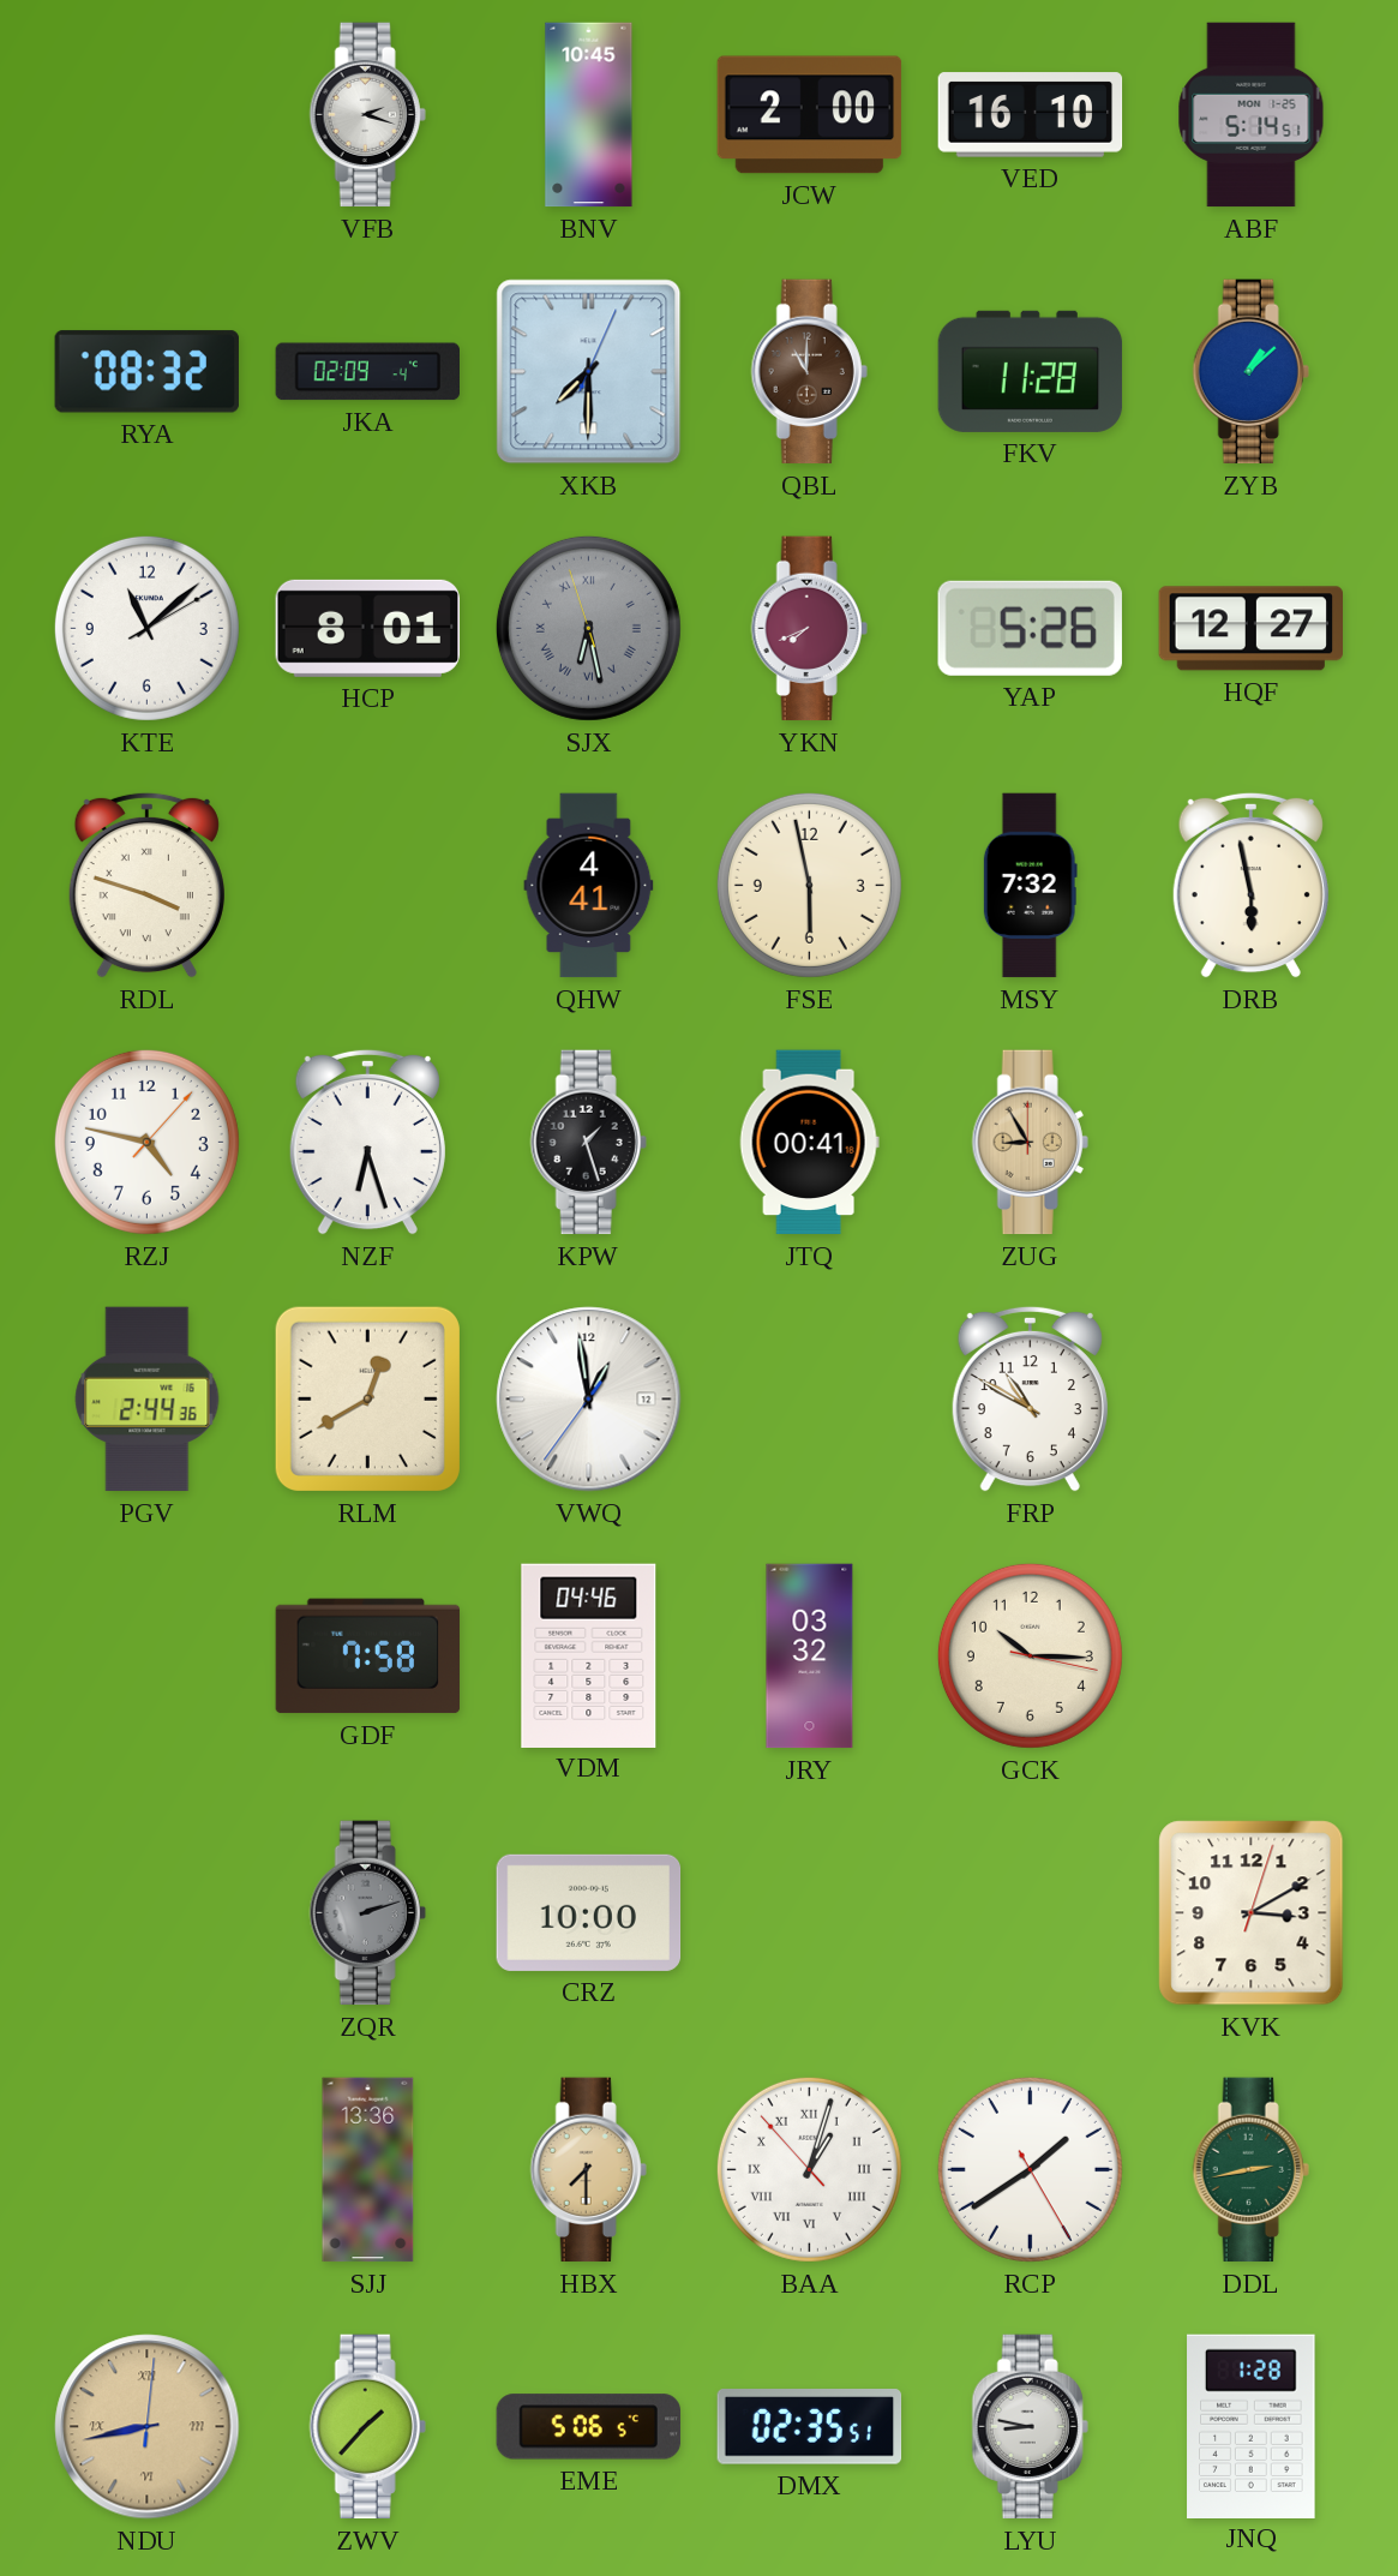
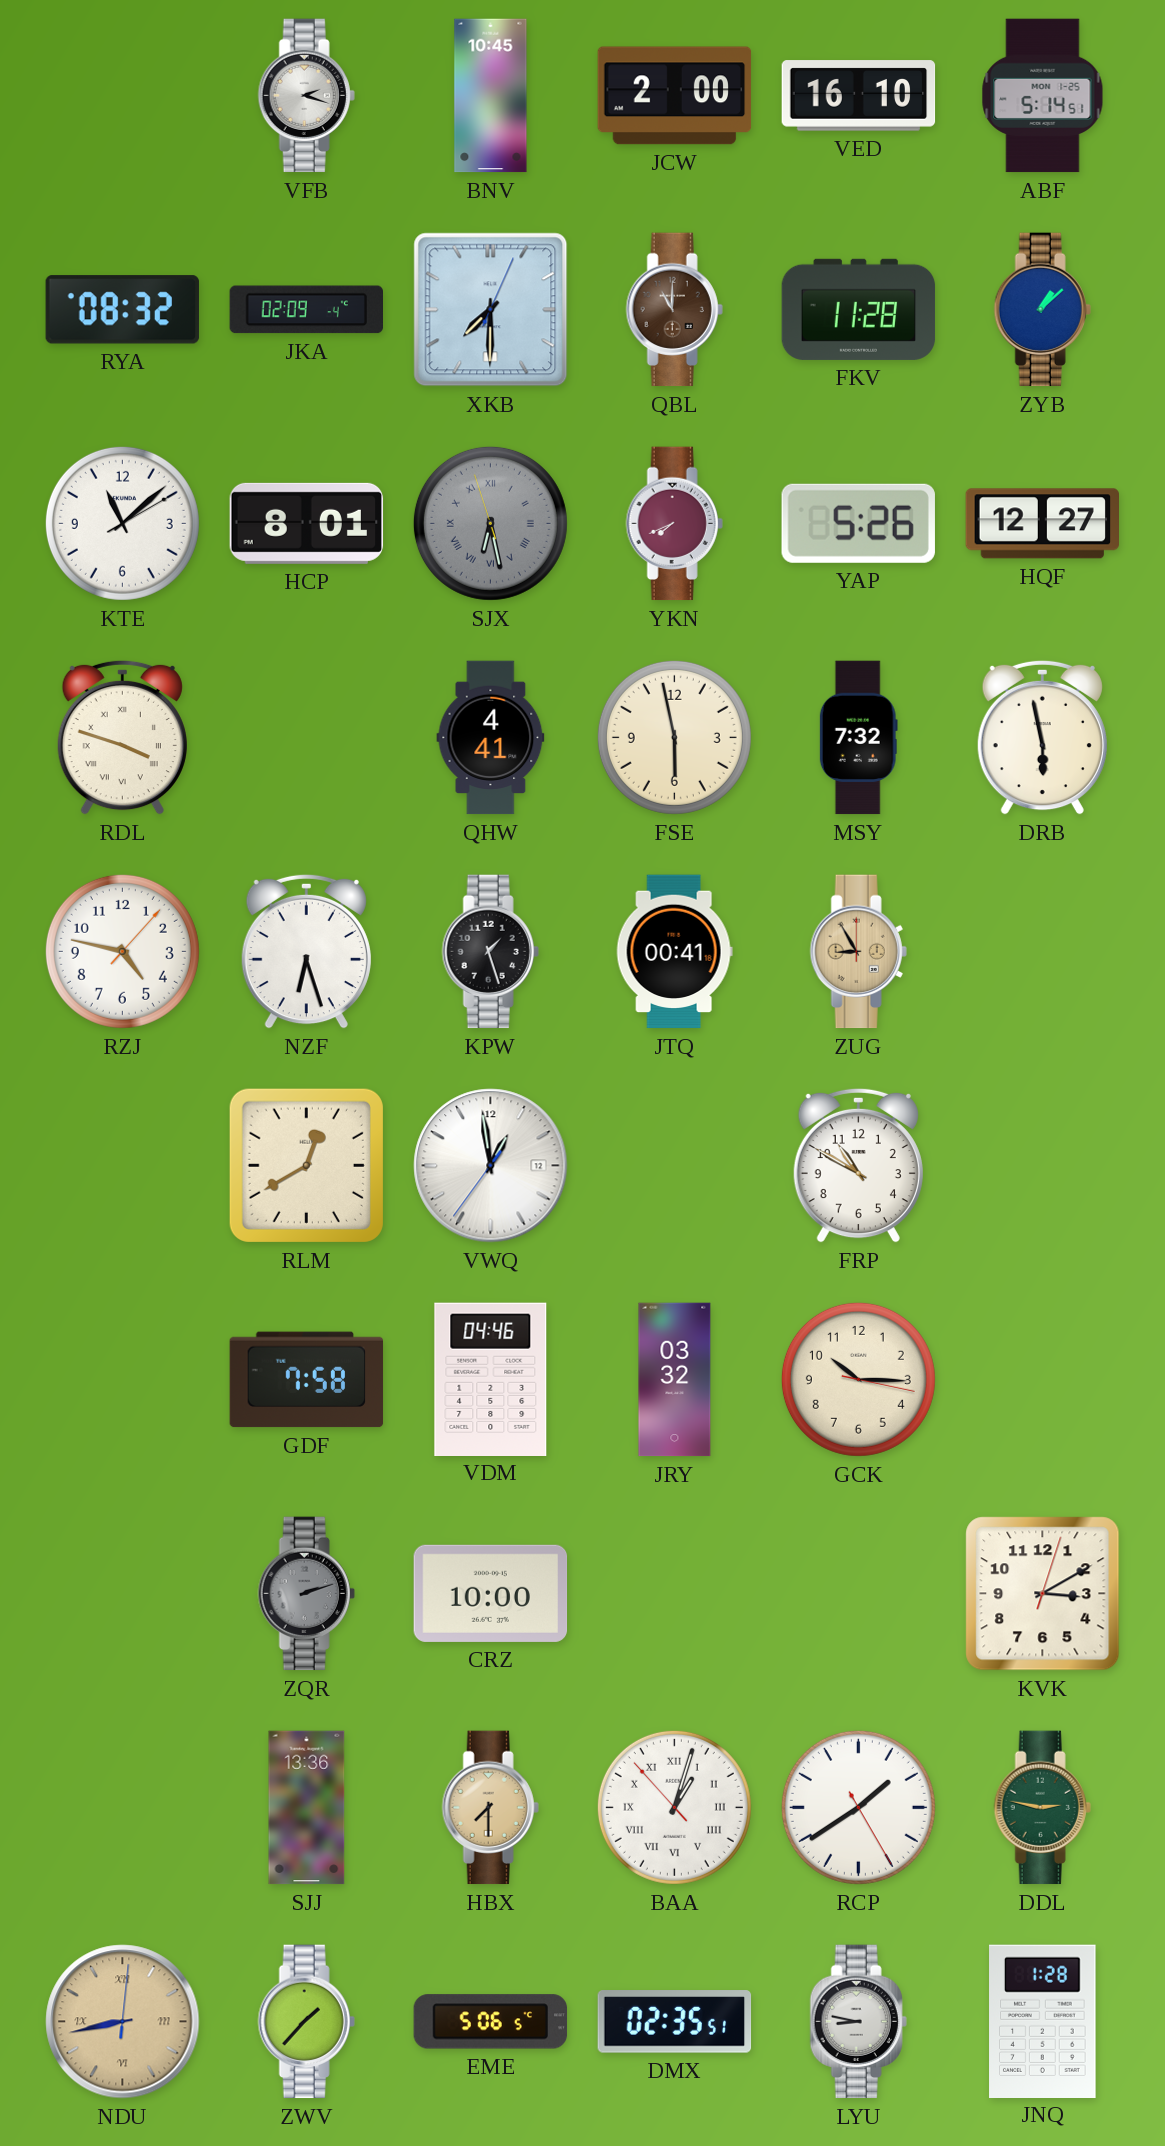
PGV: 2:44 -> none (148, 1400)
DDL: 2:43 -> 2:47 (1042, 1808)
